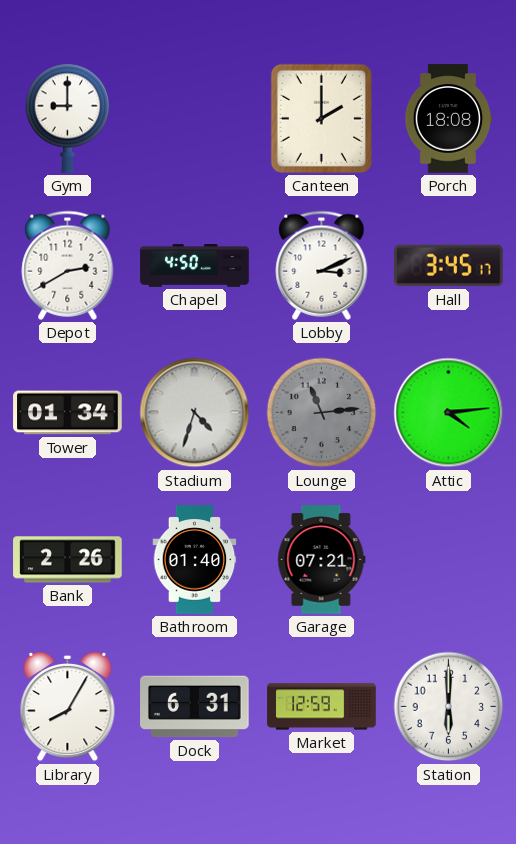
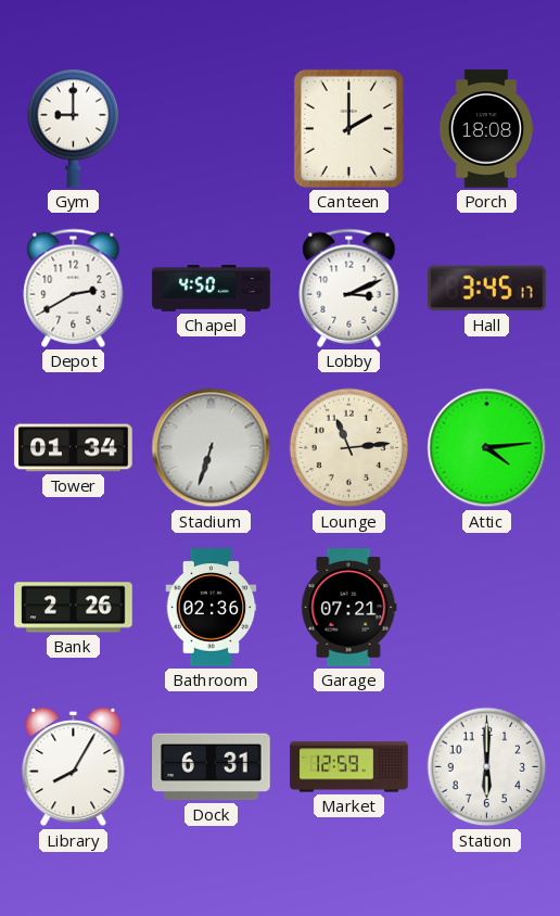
Stadium: 4:33 -> 6:33 (212, 448)
Lounge dial: grey -> cream (349, 448)
Bathroom: 01:40 -> 02:36 (212, 608)
